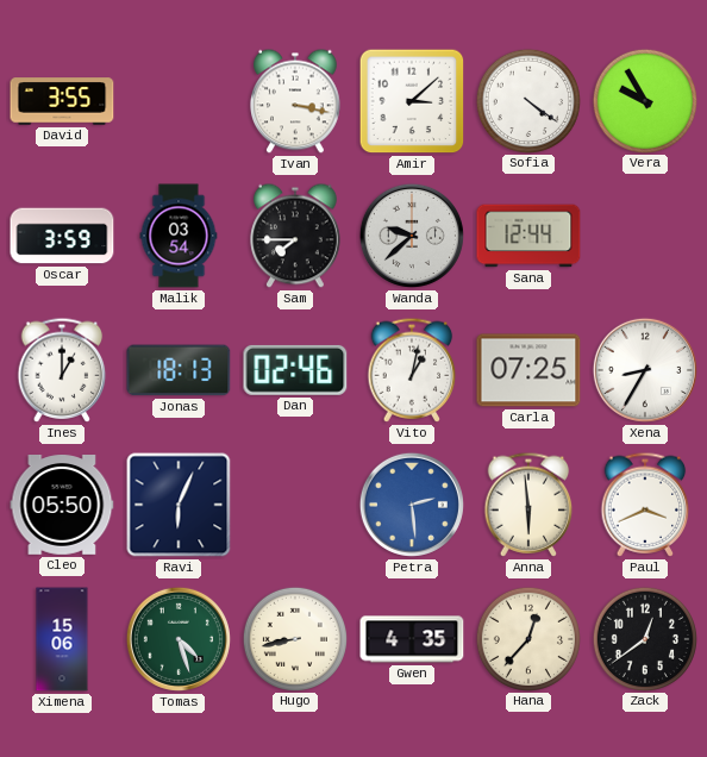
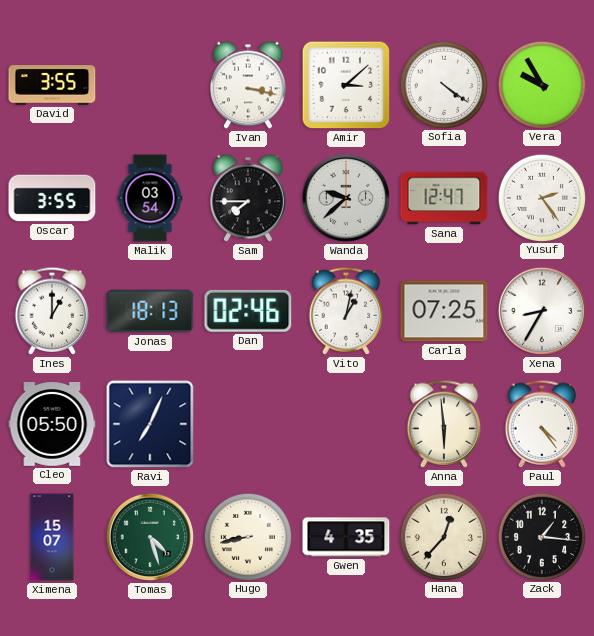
Oscar: 3:59 -> 3:55 (52, 198)
Sana: 12:44 -> 12:47 (444, 198)
Yusuf: none -> 2:24 (541, 197)
Ravi: 6:04 -> 7:04 (150, 424)
Petra: 2:29 -> none (412, 505)
Paul: 3:41 -> 4:24 (542, 424)
Ximena: 15:06 -> 15:07 (52, 537)
Zack: 12:39 -> 1:16 (541, 536)
